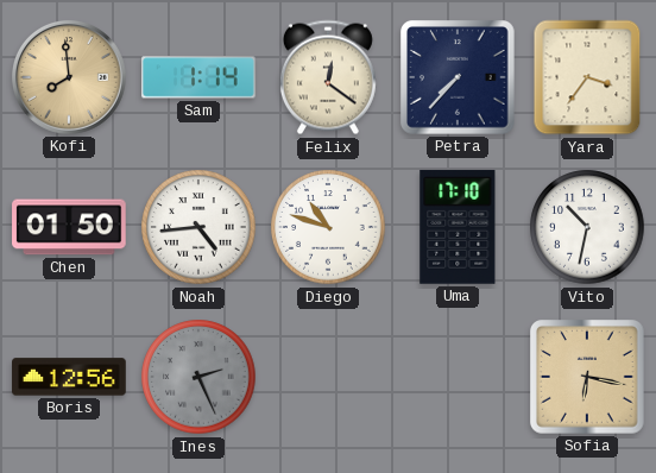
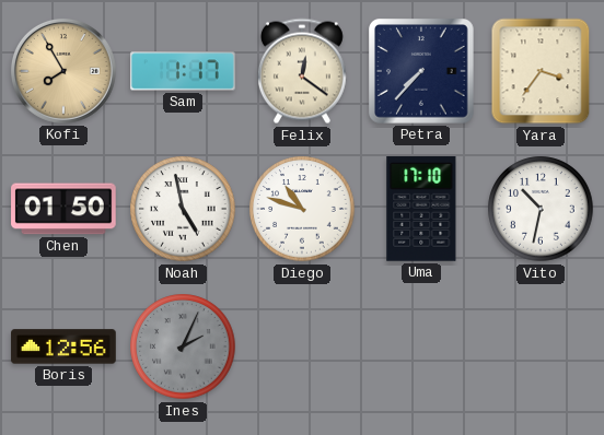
Kofi: 7:59 -> 7:55 (63, 71)
Sam: 1:14 -> 1:17 (183, 71)
Noah: 4:44 -> 4:58 (183, 209)
Ines: 2:26 -> 2:04 (183, 346)
Sofia: 6:17 -> none (588, 378)
